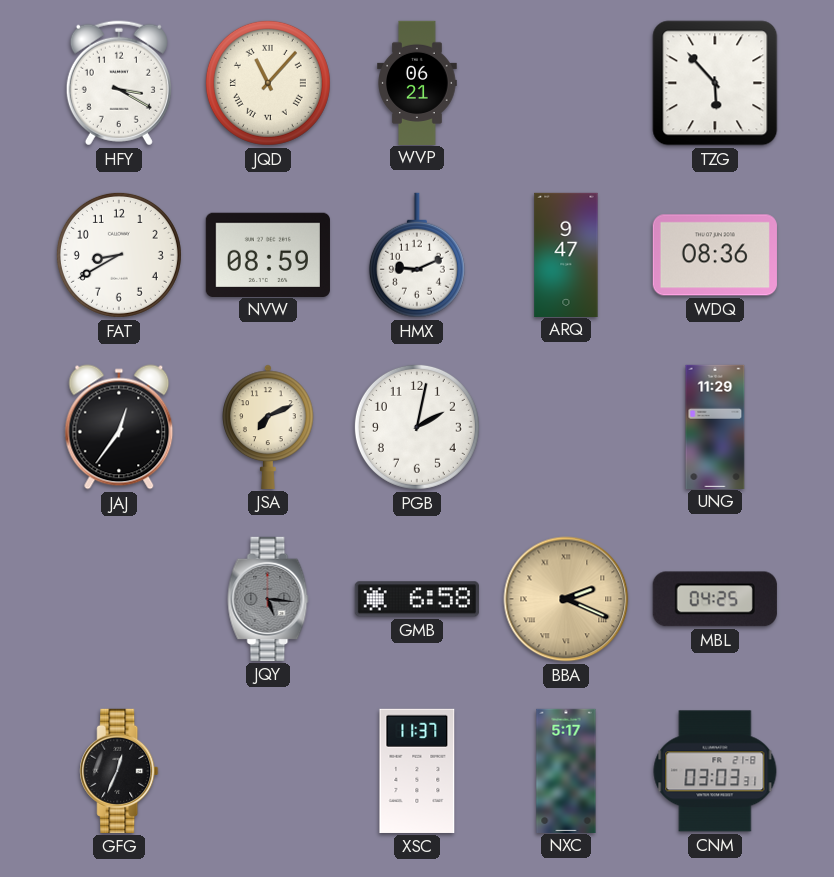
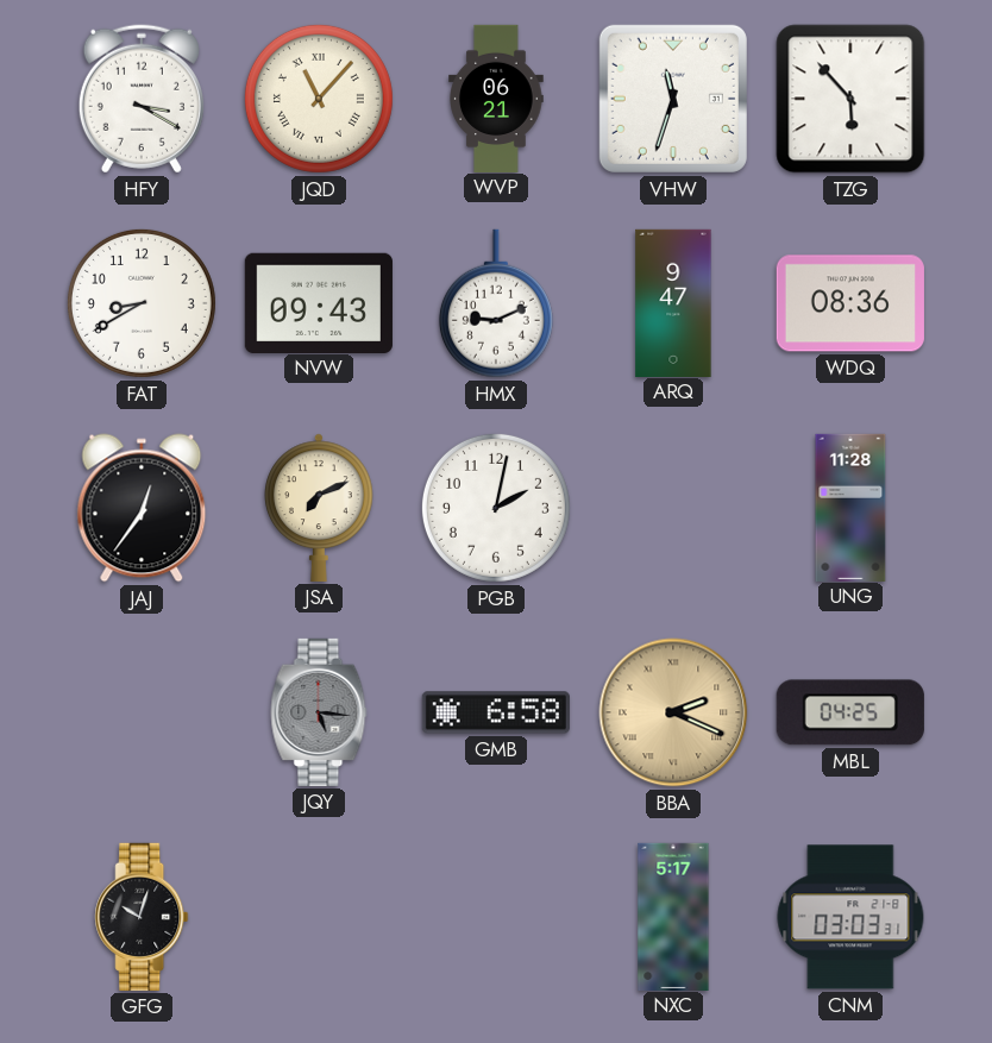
VHW: none -> 11:33 (673, 99)
NVW: 08:59 -> 09:43 (319, 302)
UNG: 11:29 -> 11:28 (850, 507)
GFG: 12:34 -> 10:03 (142, 917)
XSC: 11:37 -> none (417, 771)
